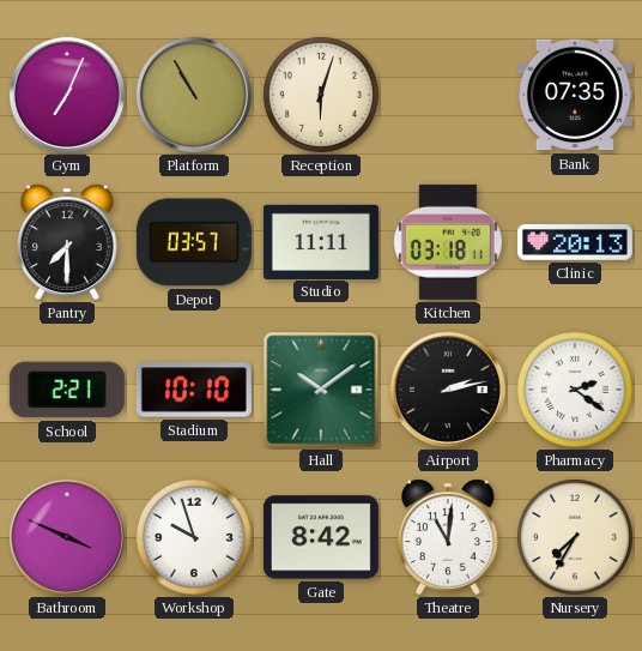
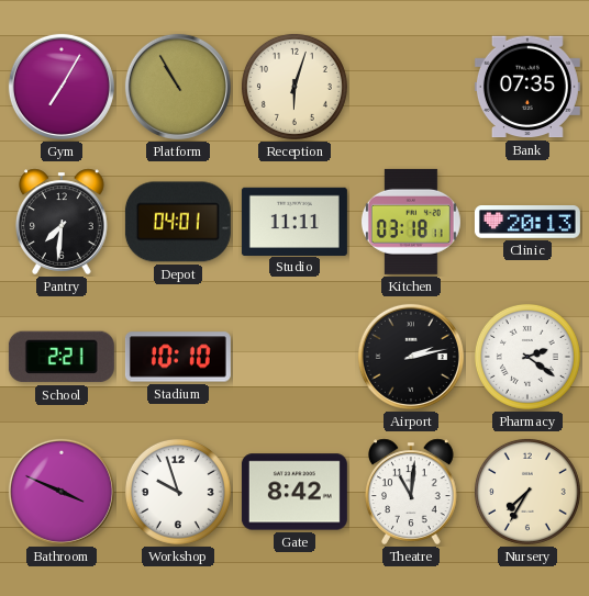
Gym: 7:04 -> 7:05 (62, 87)
Pantry: 7:30 -> 7:31 (63, 222)
Depot: 03:57 -> 04:01 (178, 222)
Hall: 10:09 -> none (321, 390)
